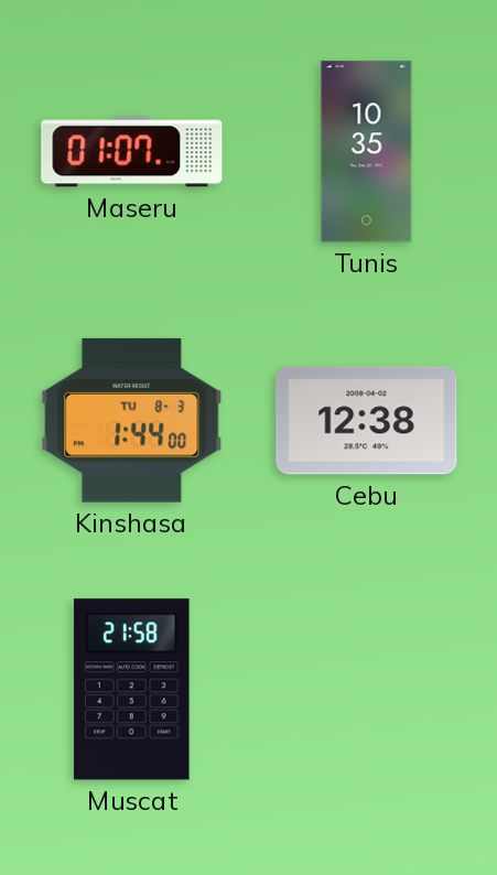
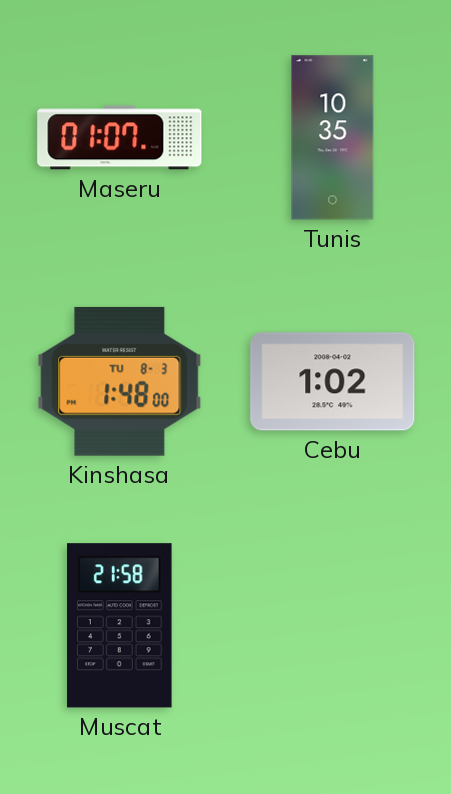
Kinshasa: 1:44 -> 1:48 (120, 381)
Cebu: 12:38 -> 1:02 (333, 382)
